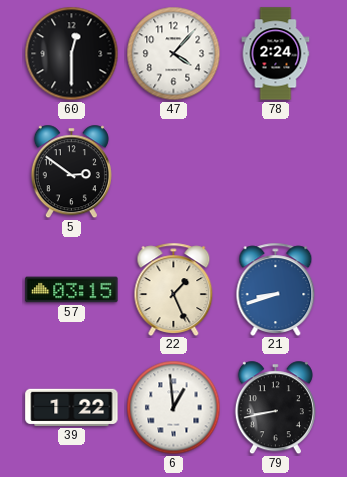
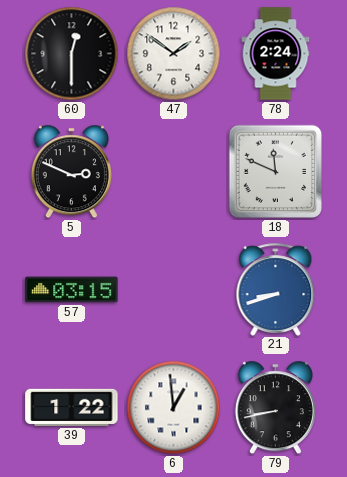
47: 4:07 -> 1:51 (174, 54)
5: 2:51 -> 2:49 (71, 172)
18: none -> 11:49 (275, 171)
22: 1:26 -> none (174, 289)
